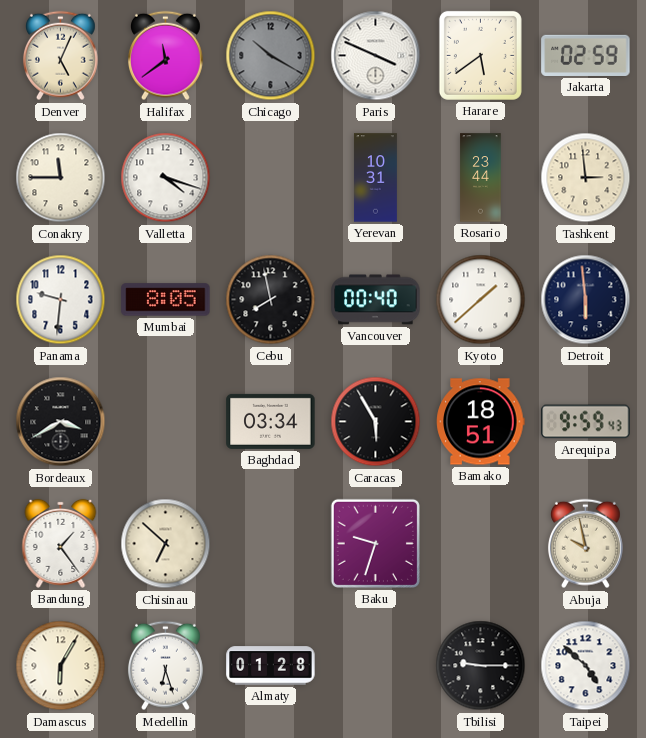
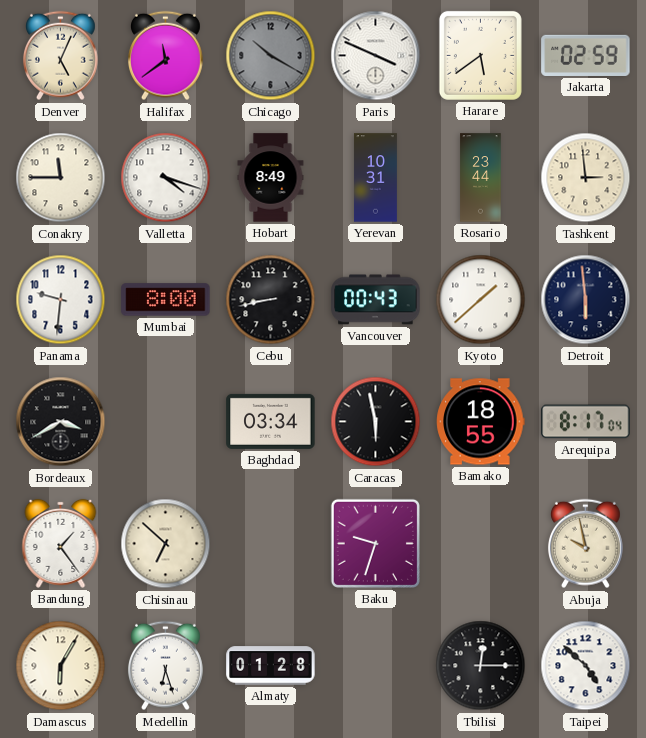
Hobart: none -> 8:49 (271, 178)
Mumbai: 8:05 -> 8:00 (166, 300)
Cebu: 7:58 -> 8:43 (271, 300)
Vancouver: 00:40 -> 00:43 (376, 300)
Caracas: 5:55 -> 5:58 (376, 422)
Bamako: 18:51 -> 18:55 (481, 422)
Arequipa: 9:59 -> 8:17 (586, 422)
Tbilisi: 9:15 -> 12:15 (481, 666)
